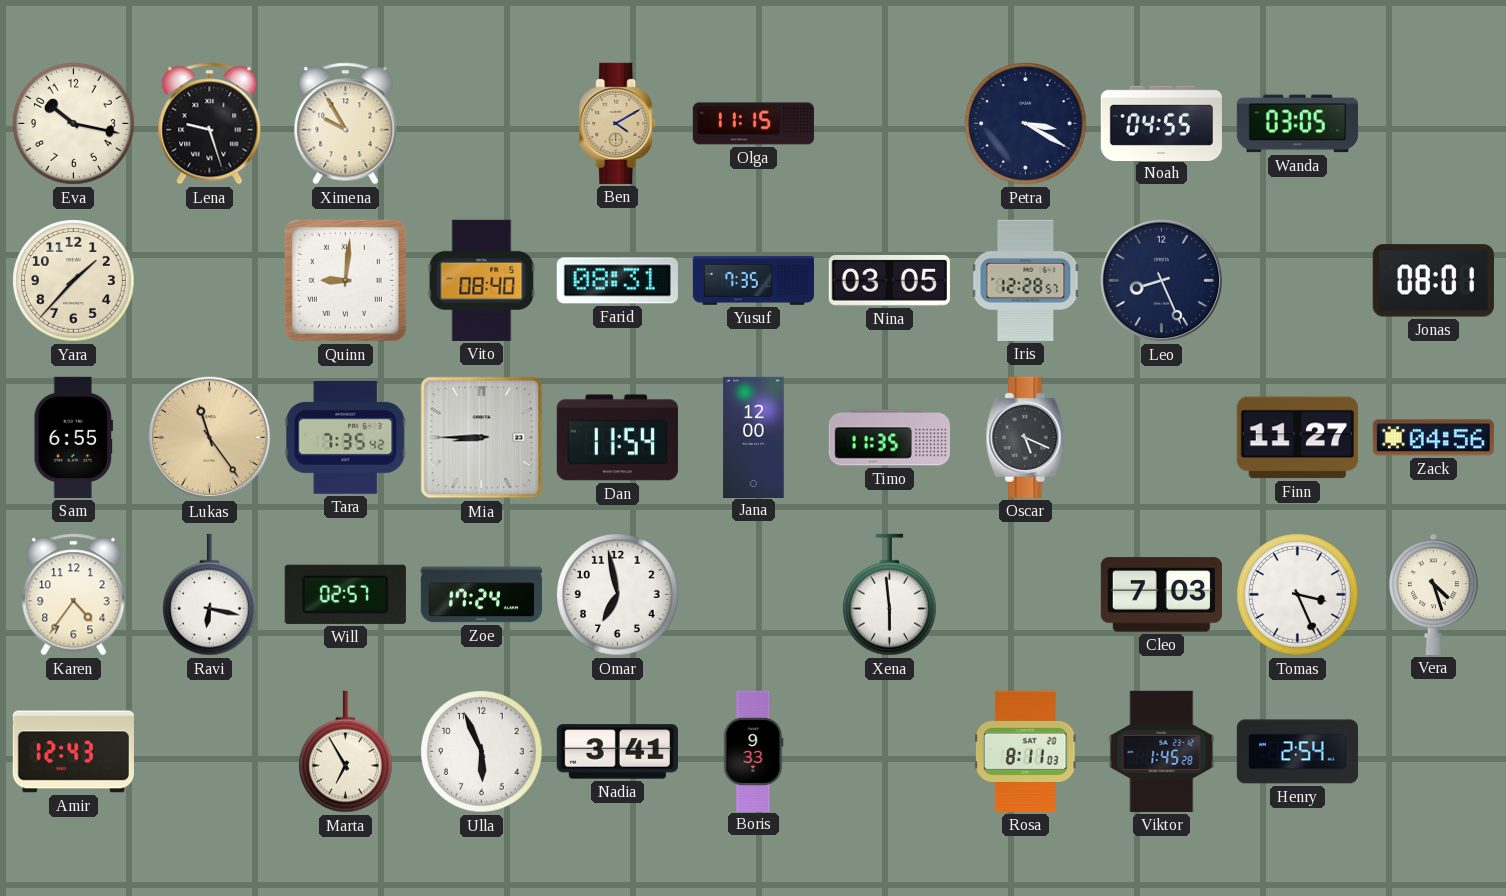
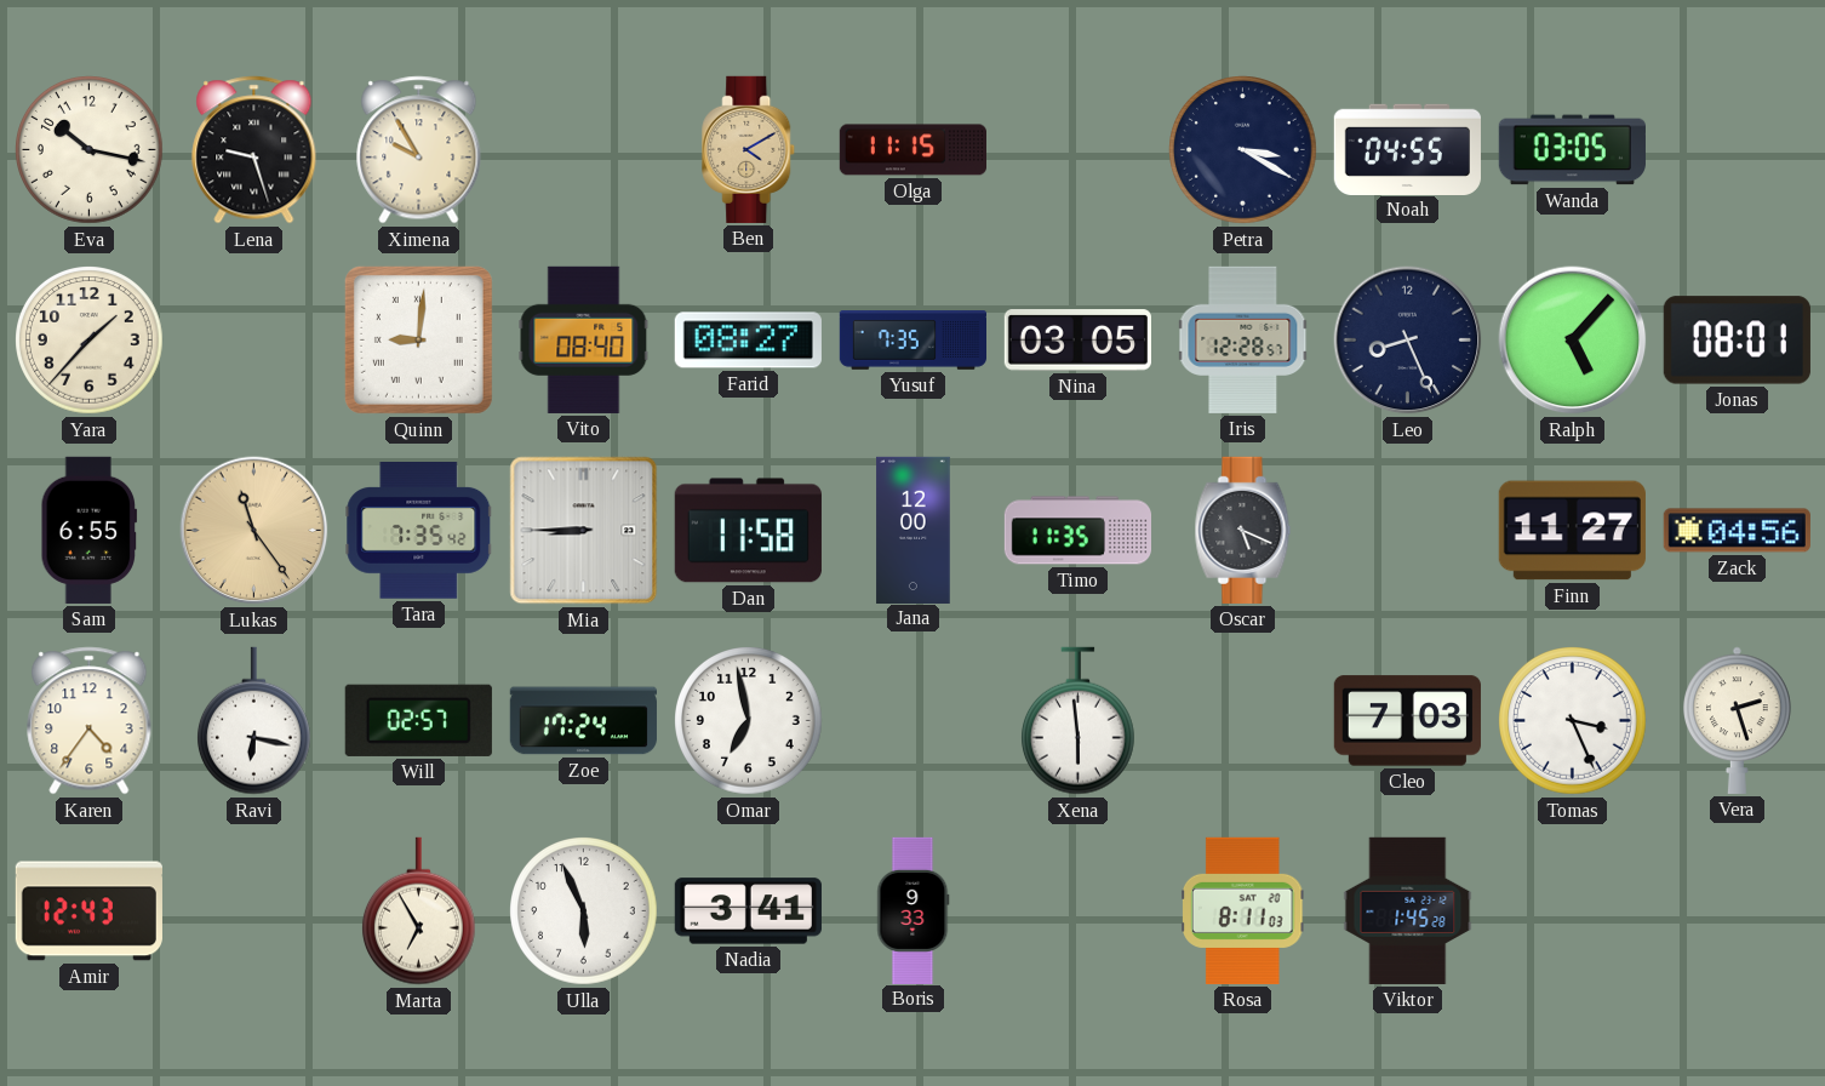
Farid: 08:31 -> 08:27 (748, 341)
Ralph: none -> 5:07 (1573, 341)
Dan: 11:54 -> 11:58 (748, 531)
Vera: 4:27 -> 2:27 (1738, 720)
Henry: 2:54 -> none (1297, 752)
